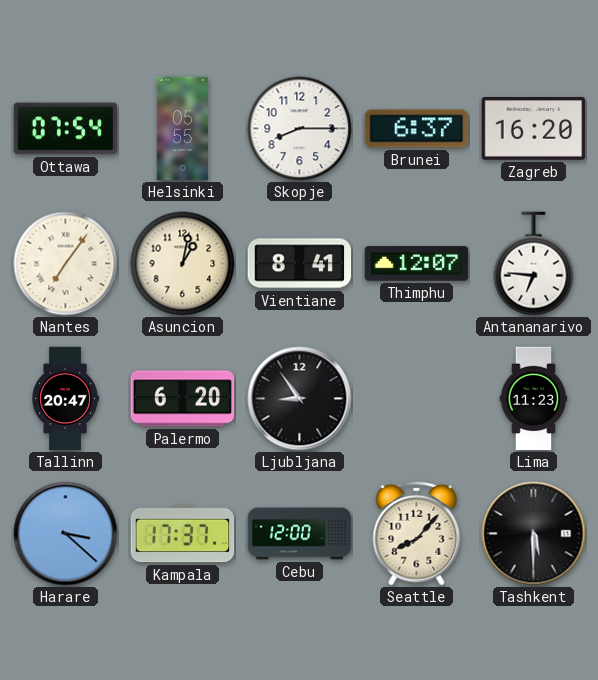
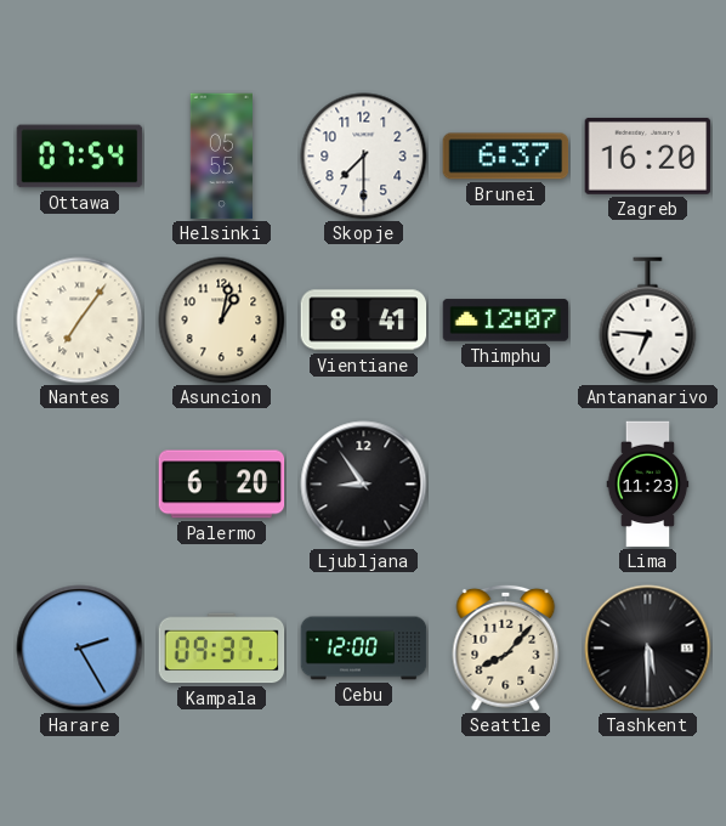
Skopje: 8:15 -> 7:30 (364, 157)
Tallinn: 20:47 -> none (65, 399)
Harare: 3:22 -> 2:25 (80, 649)
Kampala: 17:37 -> 09:37 (222, 649)
